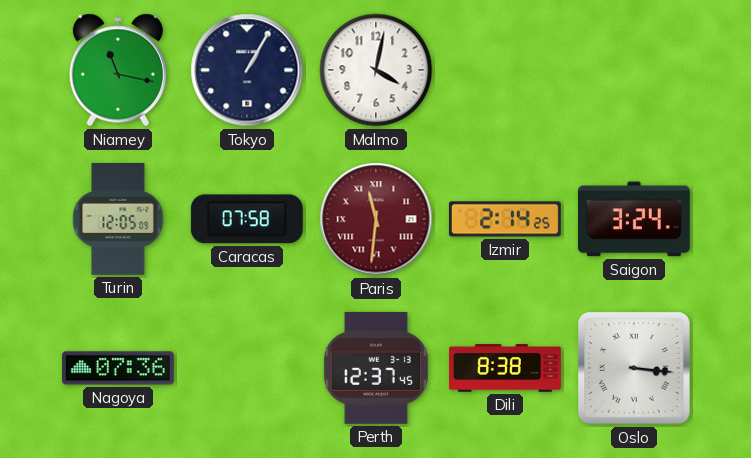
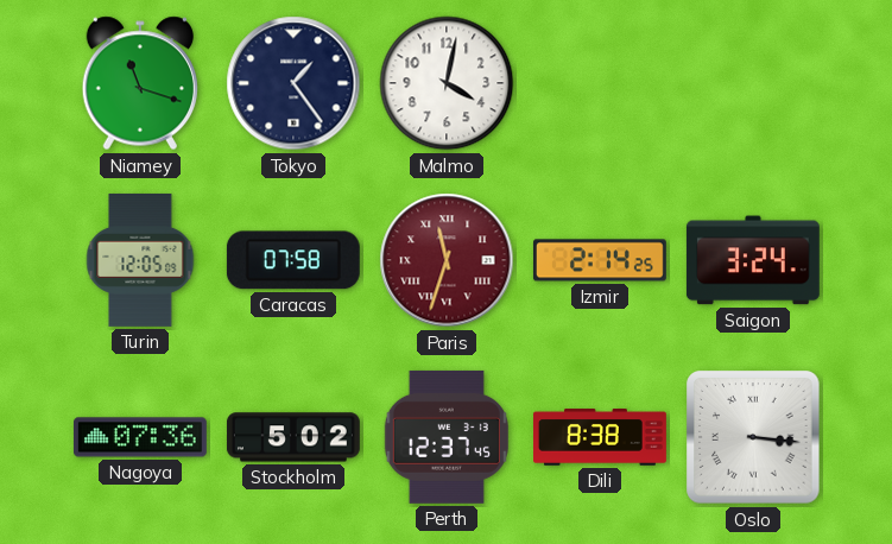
Niamey: 11:17 -> 11:18 (140, 83)
Tokyo: 1:05 -> 1:24 (293, 83)
Paris: 11:31 -> 11:33 (447, 260)
Stockholm: none -> 5:02 (293, 437)
